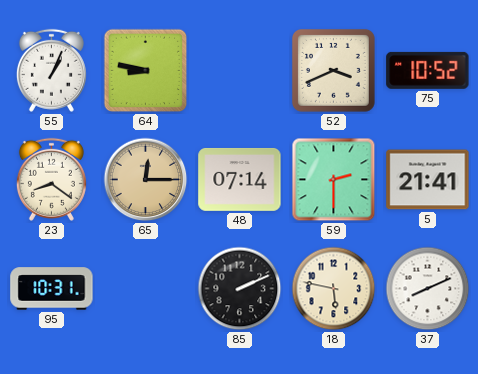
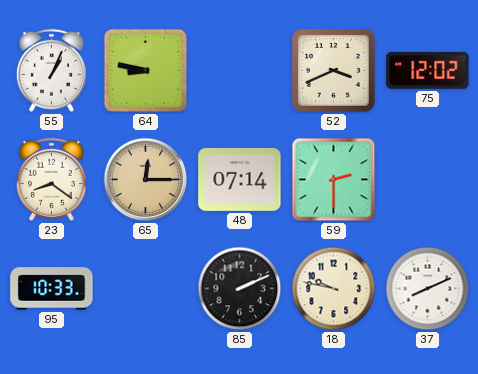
75: 10:52 -> 12:02 (428, 70)
5: 21:41 -> none (428, 180)
95: 10:31 -> 10:33 (52, 289)
18: 5:47 -> 9:47 (334, 289)
